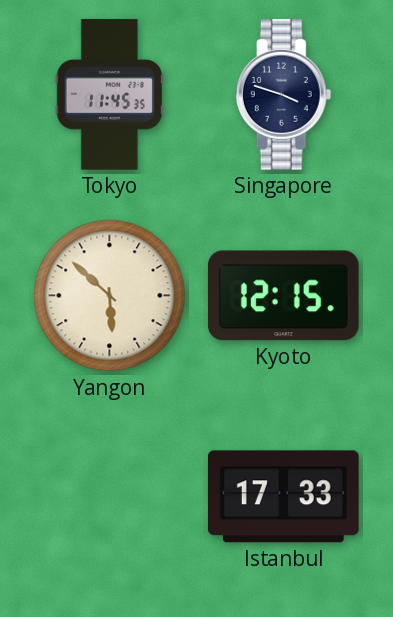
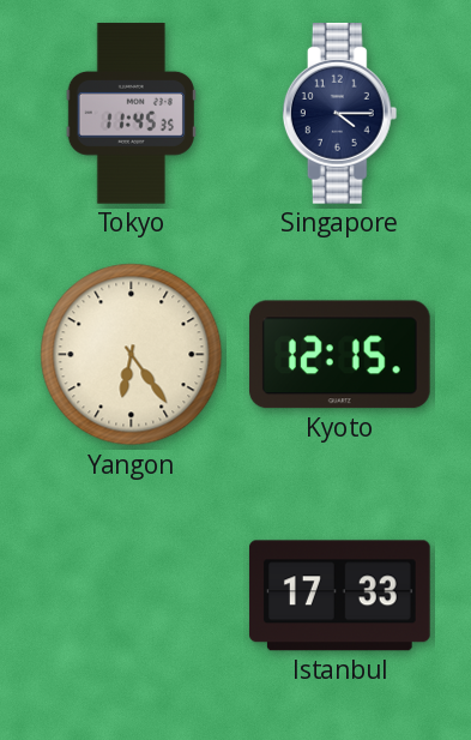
Singapore: 3:48 -> 4:15 (340, 114)
Yangon: 5:52 -> 6:24 (132, 355)
